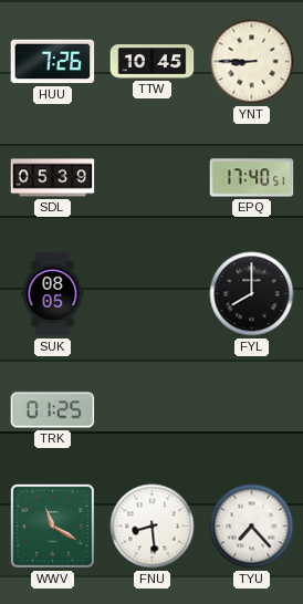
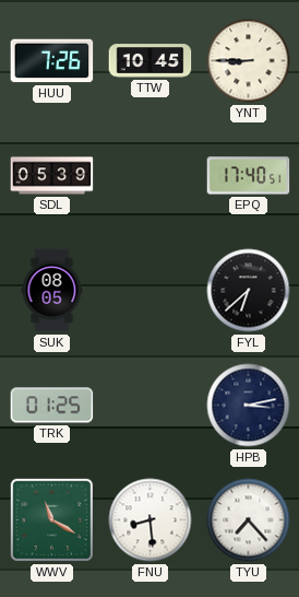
FYL: 8:00 -> 6:38 (249, 291)
HPB: none -> 3:13 (249, 406)
